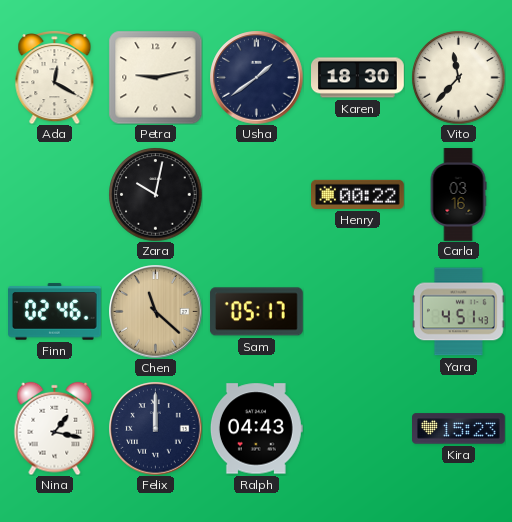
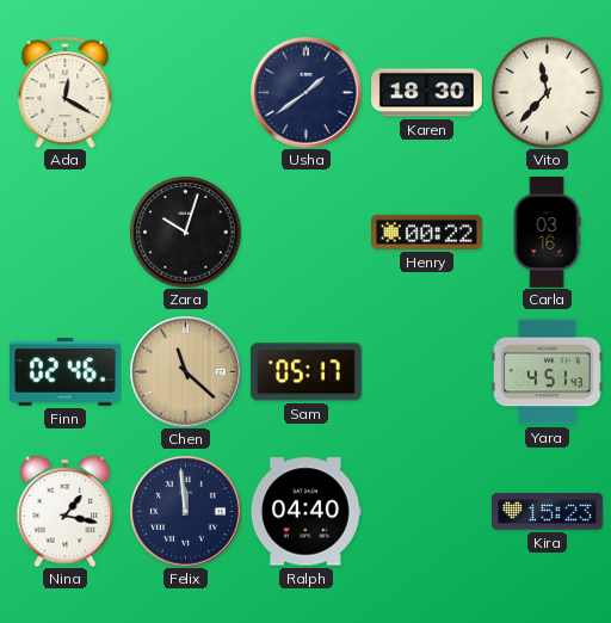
Petra: 9:13 -> none (155, 77)
Zara: 10:02 -> 10:03 (185, 232)
Felix: 12:00 -> 11:59 (185, 511)
Ralph: 04:43 -> 04:40 (305, 512)
